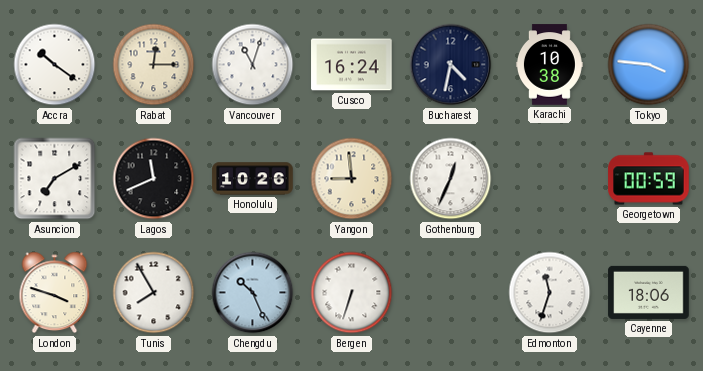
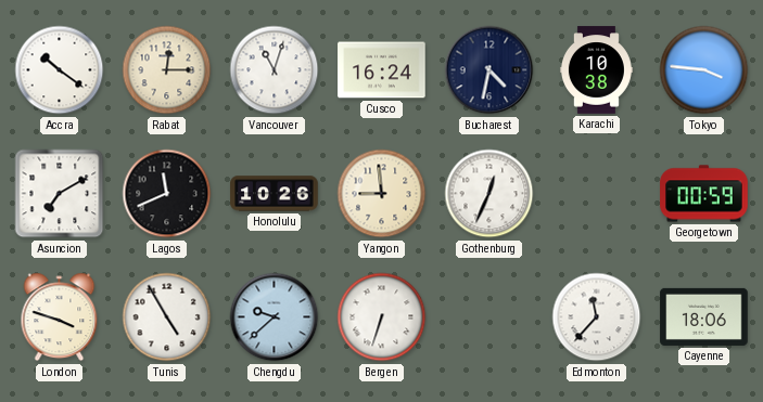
Tunis: 7:55 -> 4:55 (167, 317)
Chengdu: 10:26 -> 9:38 (275, 317)
Edmonton: 11:33 -> 11:37 (597, 317)
